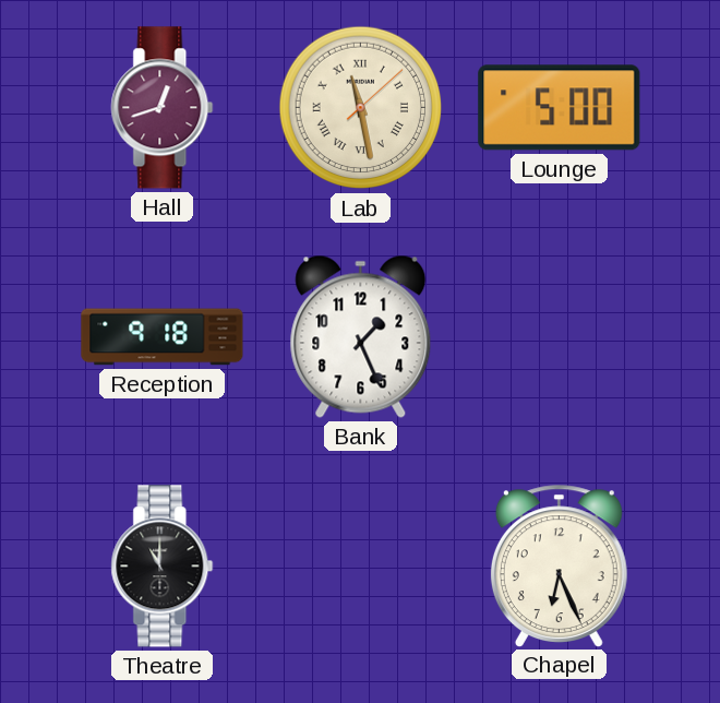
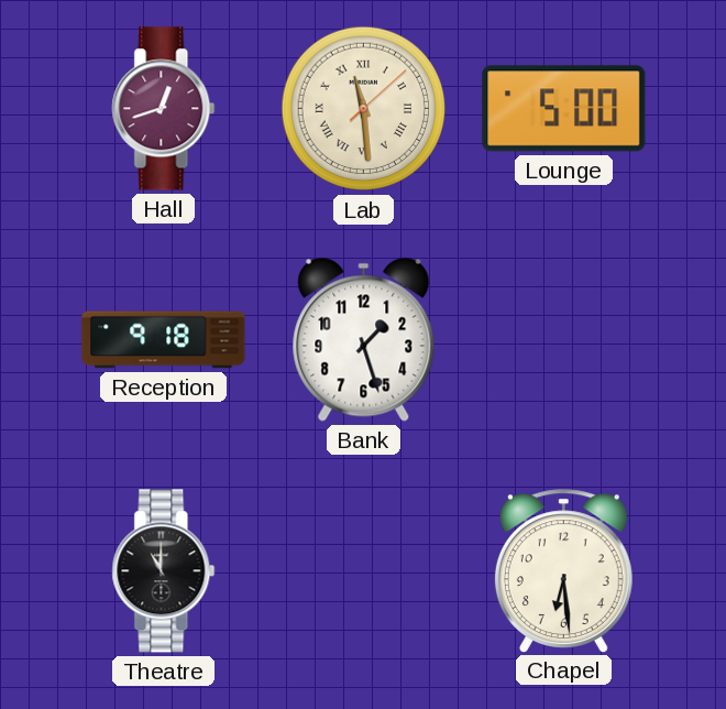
Lab: 11:28 -> 11:29 (364, 109)
Bank: 1:26 -> 1:27 (364, 339)
Chapel: 6:26 -> 6:29 (563, 570)
